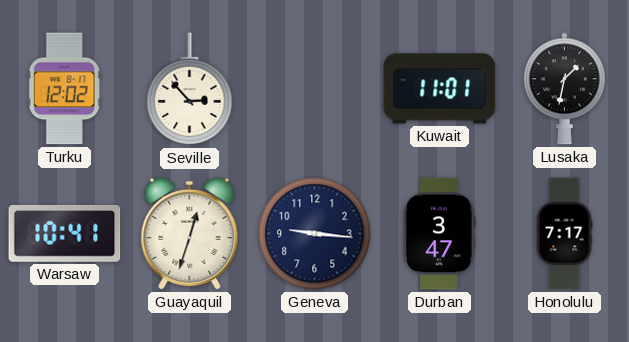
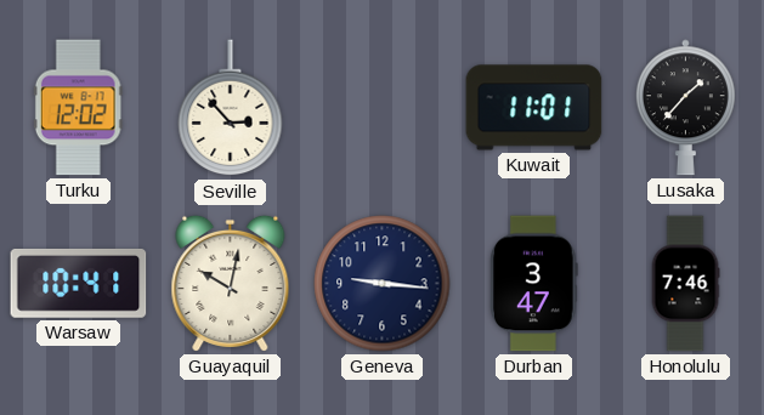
Lusaka: 1:32 -> 1:37 (685, 108)
Guayaquil: 12:33 -> 10:02 (231, 283)
Honolulu: 7:17 -> 7:46 (685, 284)
